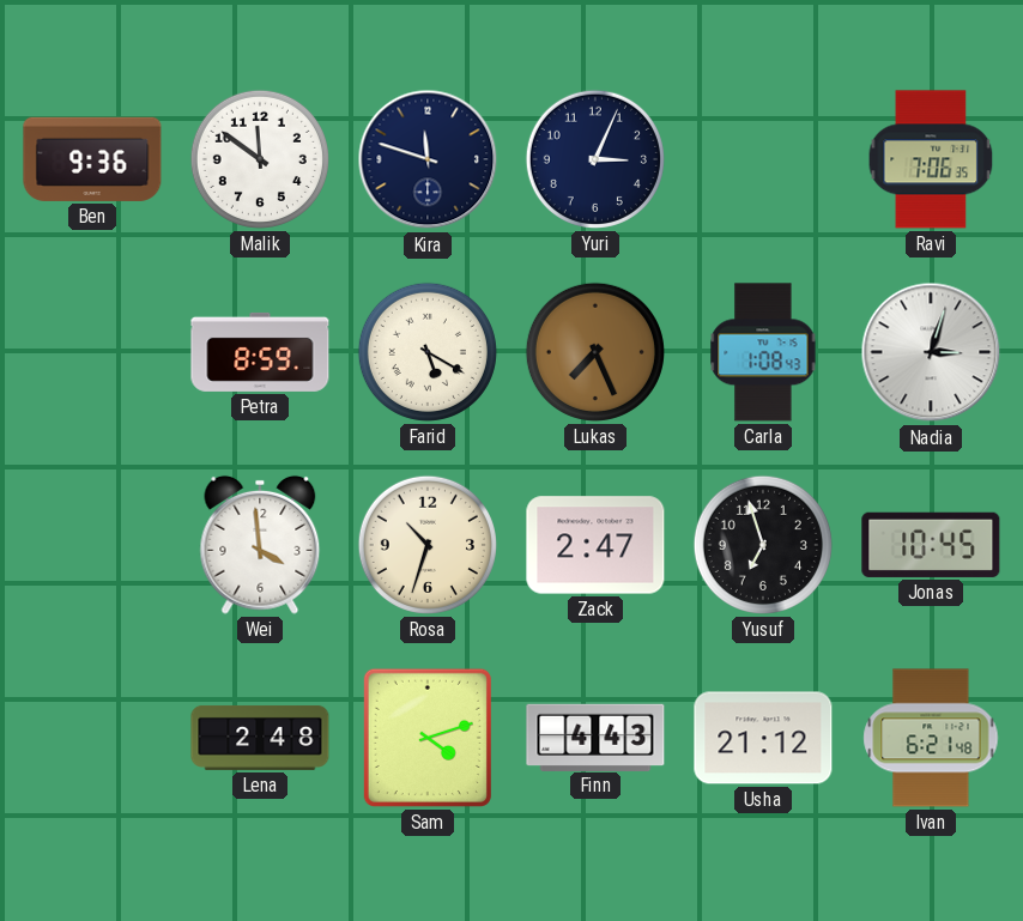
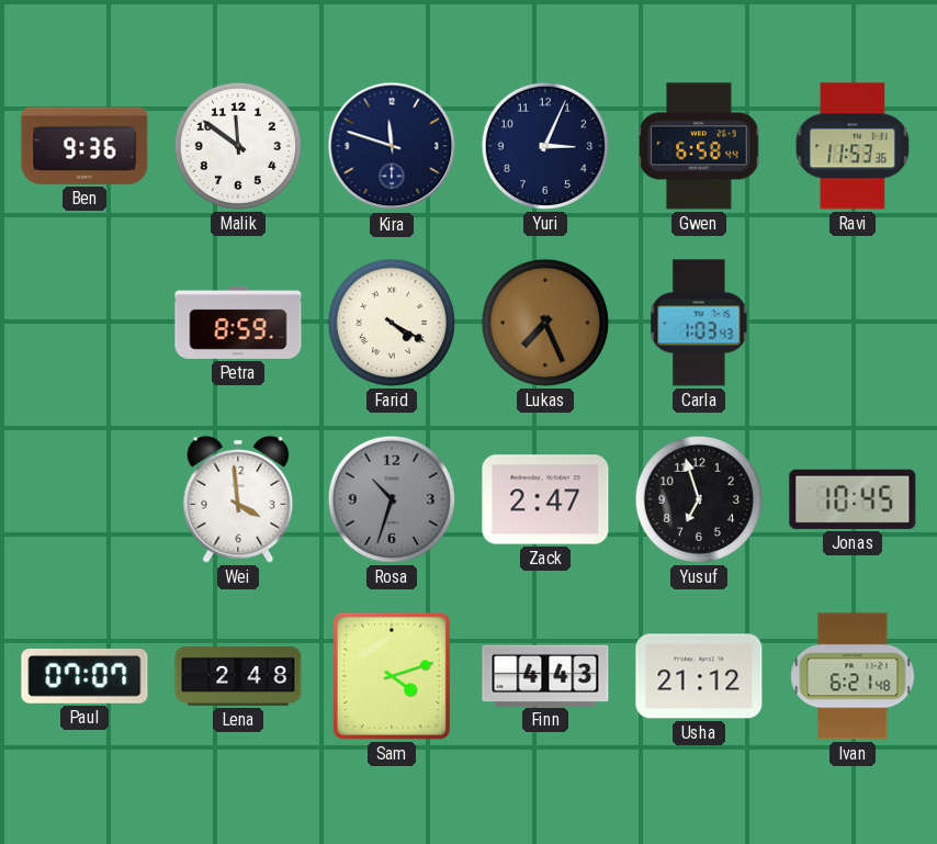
Gwen: none -> 6:58 (699, 146)
Ravi: 7:06 -> 11:53 (853, 146)
Farid: 5:20 -> 4:20 (392, 323)
Carla: 1:08 -> 1:03 (699, 323)
Nadia: 3:03 -> none (931, 352)
Rosa dial: cream -> grey (392, 499)
Paul: none -> 07:07 (84, 676)
